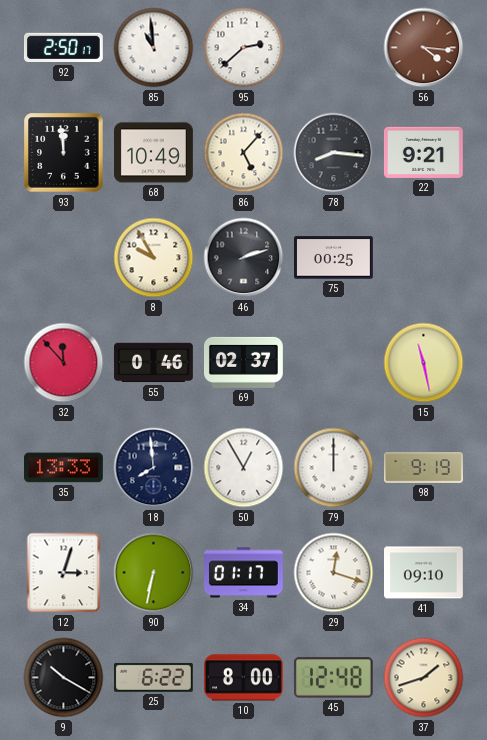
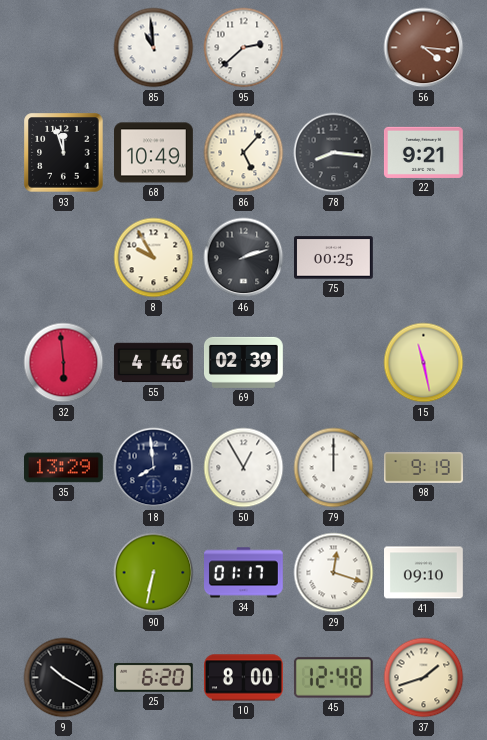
92: 2:50 -> none (64, 48)
93: 11:59 -> 11:57 (64, 153)
32: 11:53 -> 5:59 (64, 363)
55: 0:46 -> 4:46 (154, 363)
69: 02:37 -> 02:39 (244, 362)
35: 13:33 -> 13:29 (64, 468)
12: 3:03 -> none (64, 573)
25: 6:22 -> 6:20 (154, 677)
